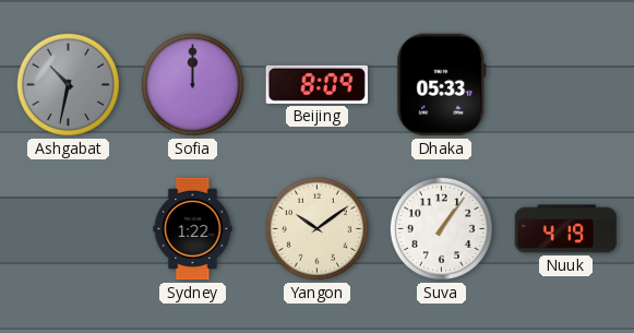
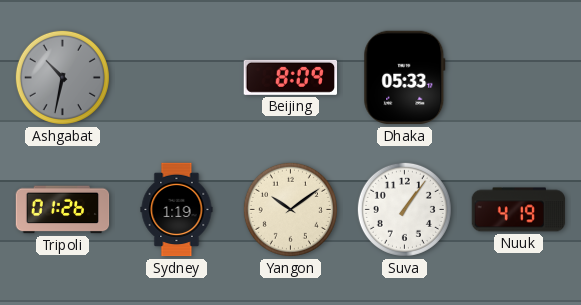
Sofia: 12:00 -> none (192, 84)
Tripoli: none -> 01:26 (63, 210)
Sydney: 1:22 -> 1:19 (177, 210)
